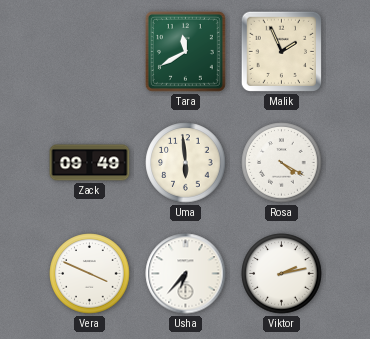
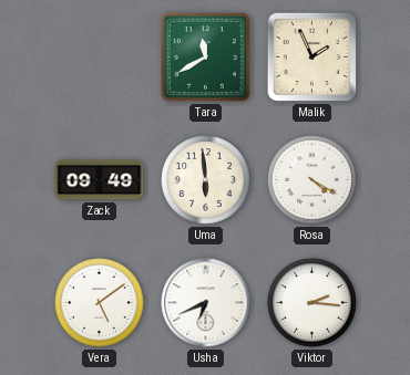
Vera: 3:49 -> 5:09 (100, 303)
Usha: 6:37 -> 6:41 (206, 303)
Viktor: 2:13 -> 2:16 (312, 303)
